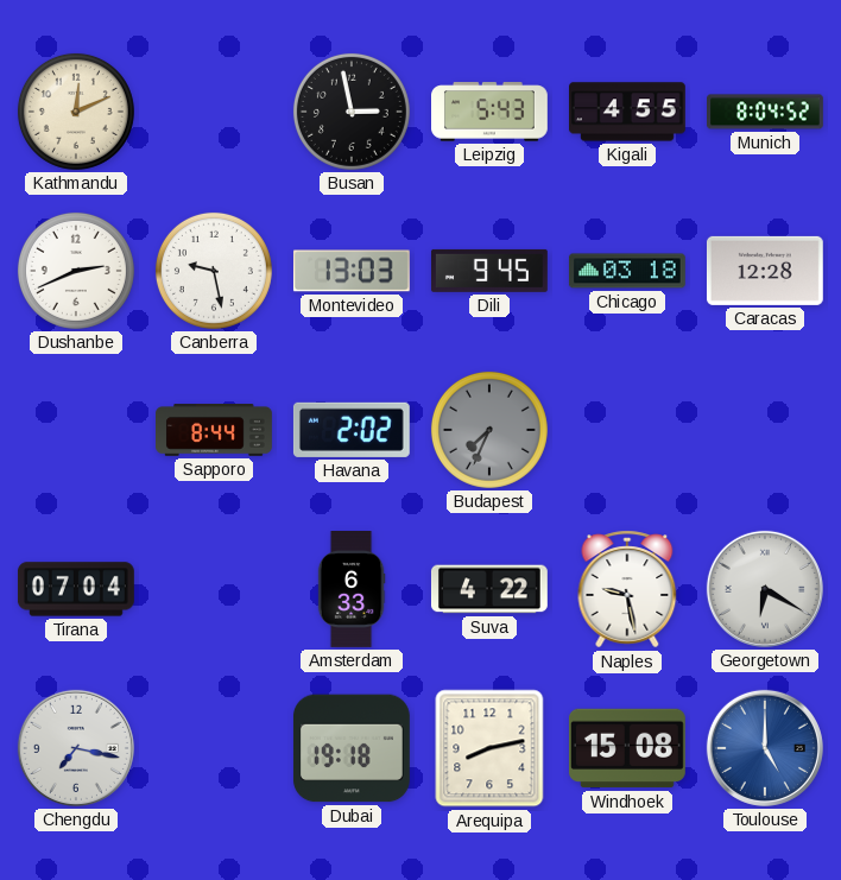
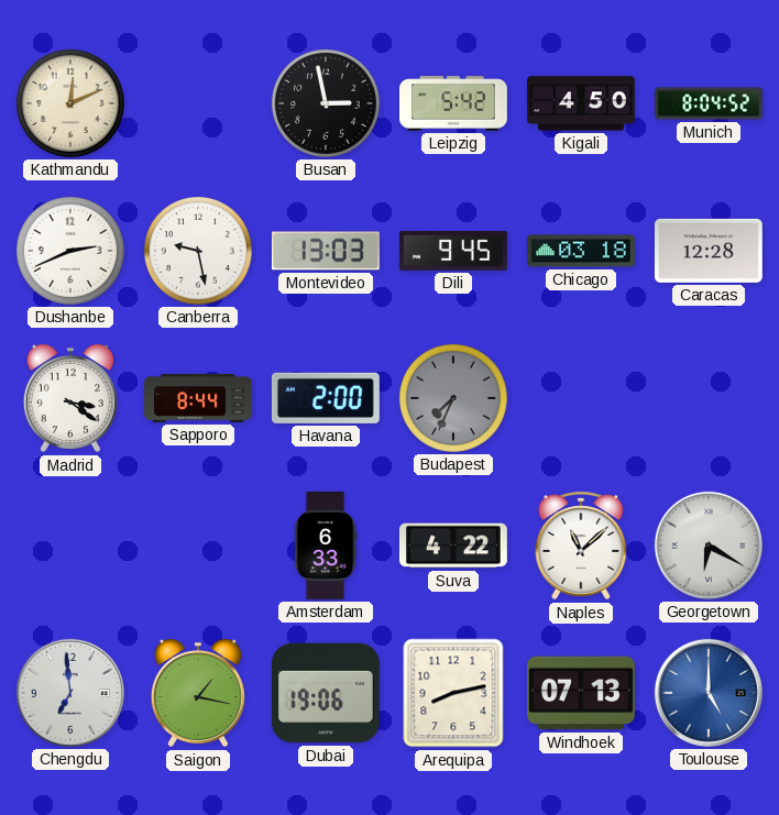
Leipzig: 5:43 -> 5:42 (454, 103)
Kigali: 4:55 -> 4:50 (582, 103)
Madrid: none -> 3:21 (70, 398)
Havana: 2:02 -> 2:00 (326, 398)
Tirana: 07:04 -> none (76, 589)
Naples: 9:28 -> 11:08 (581, 546)
Chengdu: 7:17 -> 6:59 (70, 693)
Saigon: none -> 1:17 (198, 693)
Dubai: 19:18 -> 19:06 (326, 693)
Windhoek: 15:08 -> 07:13 (581, 693)
